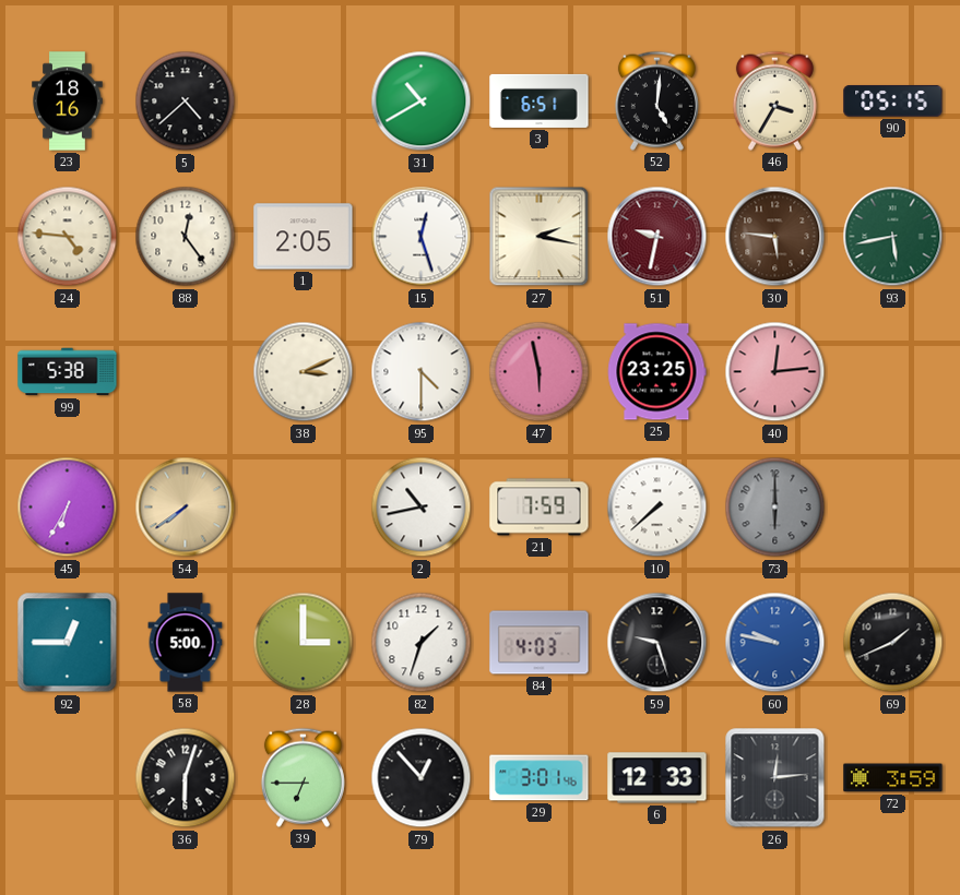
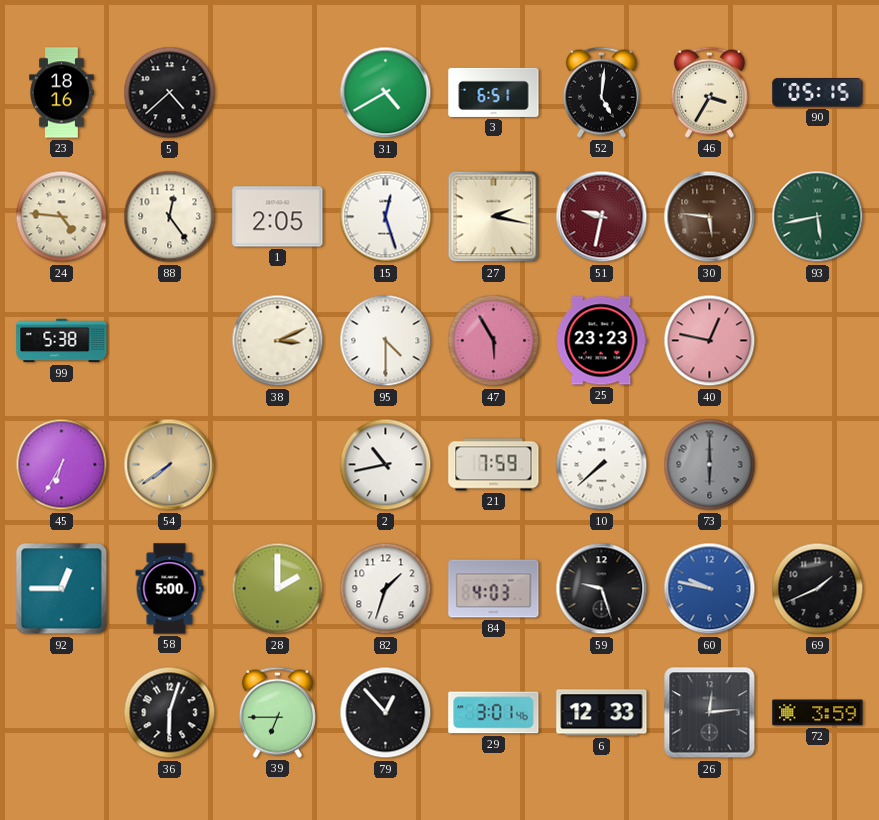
31: 10:40 -> 4:40 (386, 93)
47: 5:58 -> 5:55 (494, 341)
25: 23:25 -> 23:23 (601, 341)
40: 12:14 -> 12:47 (710, 341)
28: 3:00 -> 2:00 (278, 589)
